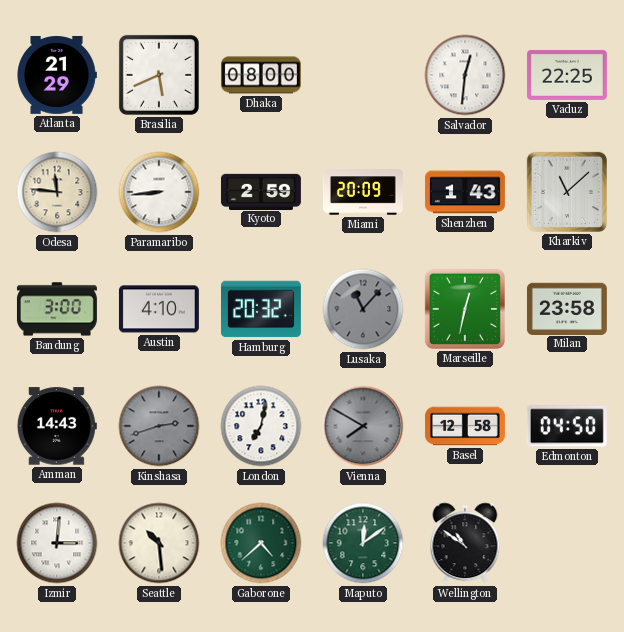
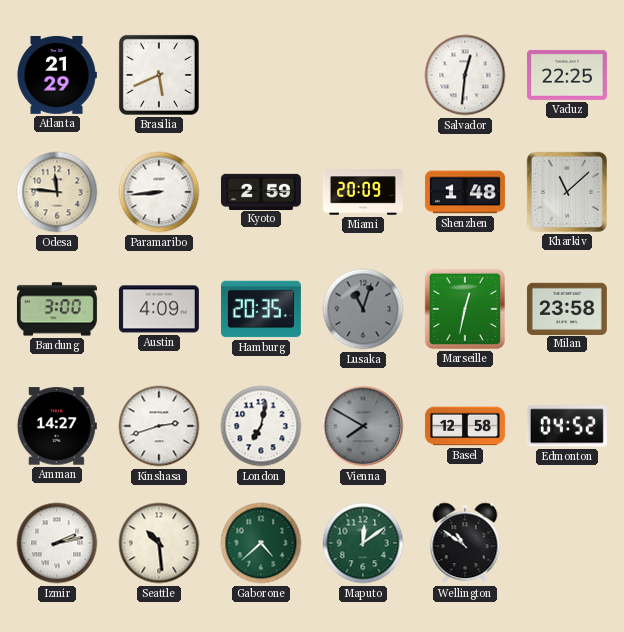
Dhaka: 08:00 -> none (261, 75)
Shenzhen: 1:43 -> 1:48 (465, 192)
Austin: 4:10 -> 4:09 (159, 309)
Hamburg: 20:32 -> 20:35 (261, 309)
Lusaka: 11:07 -> 11:03 (363, 309)
Amman: 14:43 -> 14:27 (57, 426)
Kinshasa dial: grey -> white (159, 426)
Edmonton: 04:50 -> 04:52 (567, 426)
Izmir: 3:01 -> 2:13 (57, 543)
